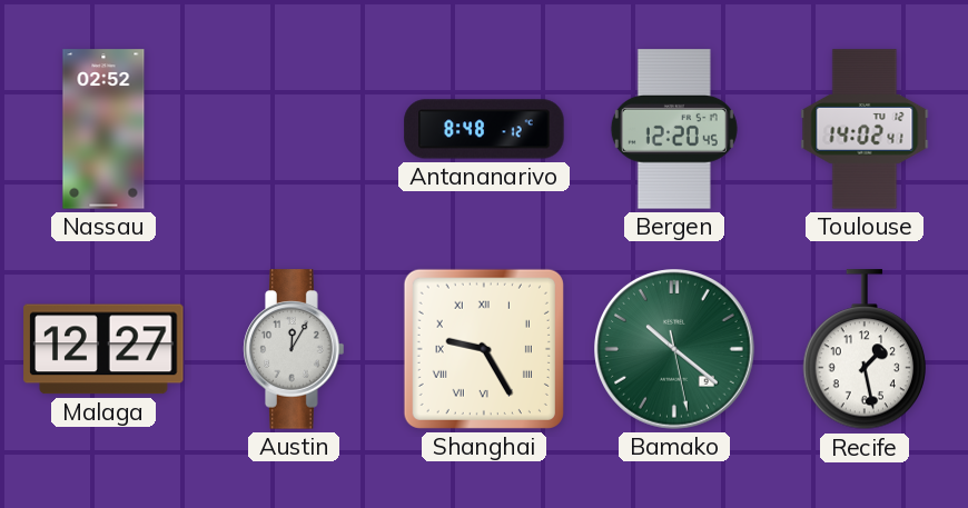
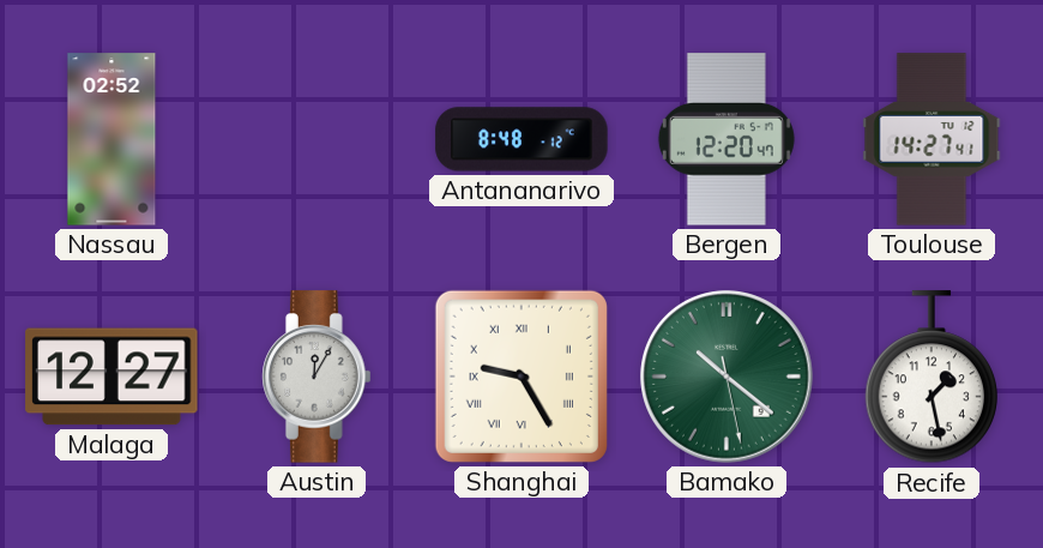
Bergen: 12:20:45 -> 12:20:47 (727, 139)
Toulouse: 14:02 -> 14:27 (932, 139)
